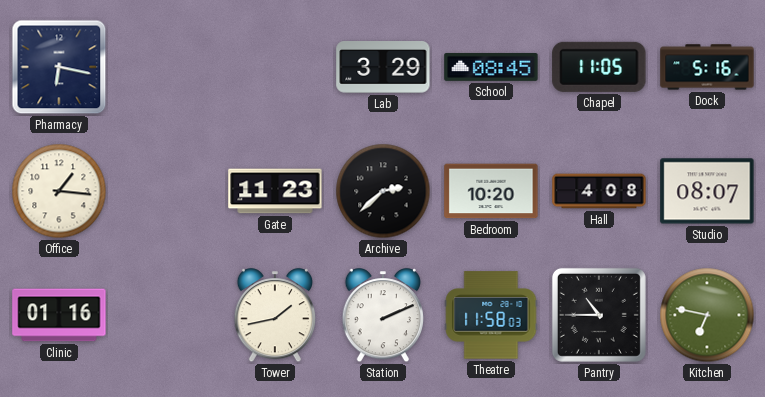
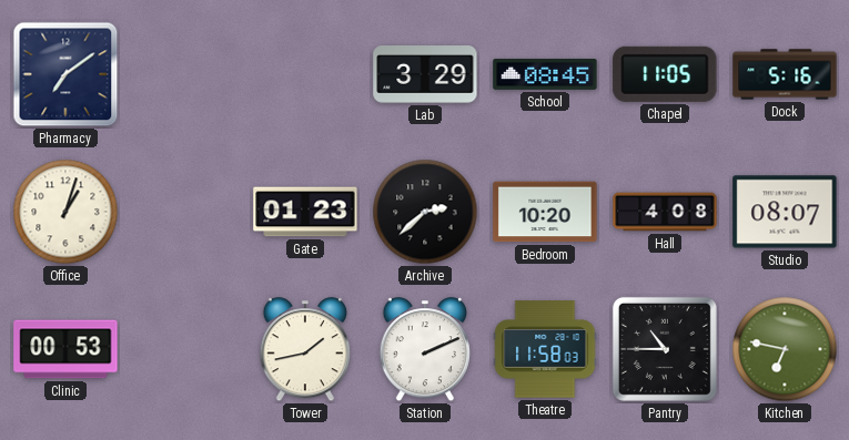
Pharmacy: 6:17 -> 7:09 (65, 74)
Office: 1:16 -> 1:03 (65, 212)
Gate: 11:23 -> 01:23 (305, 212)
Clinic: 01:16 -> 00:53 (65, 349)
